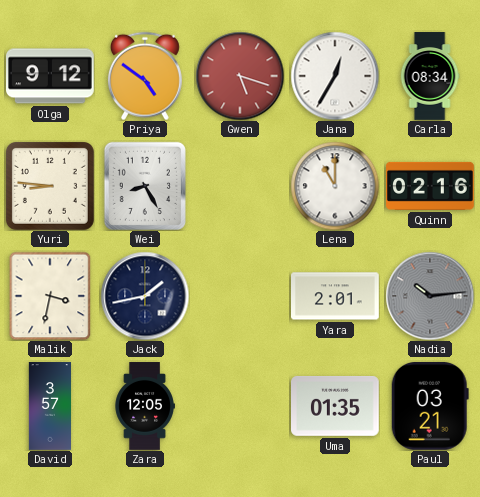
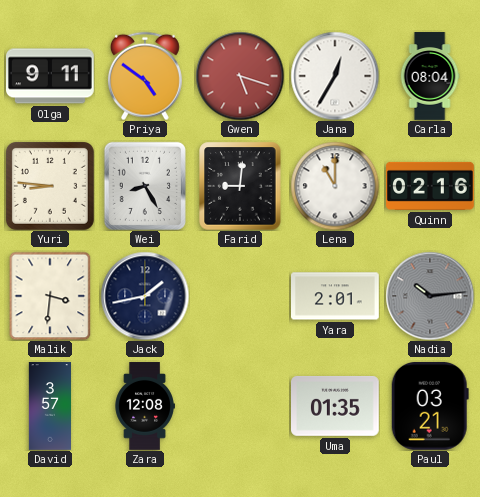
Olga: 9:12 -> 9:11 (51, 76)
Carla: 08:34 -> 08:04 (430, 76)
Farid: none -> 9:01 (240, 186)
Malik: 3:32 -> 3:31 (50, 296)
Zara: 12:05 -> 12:08 (145, 406)
